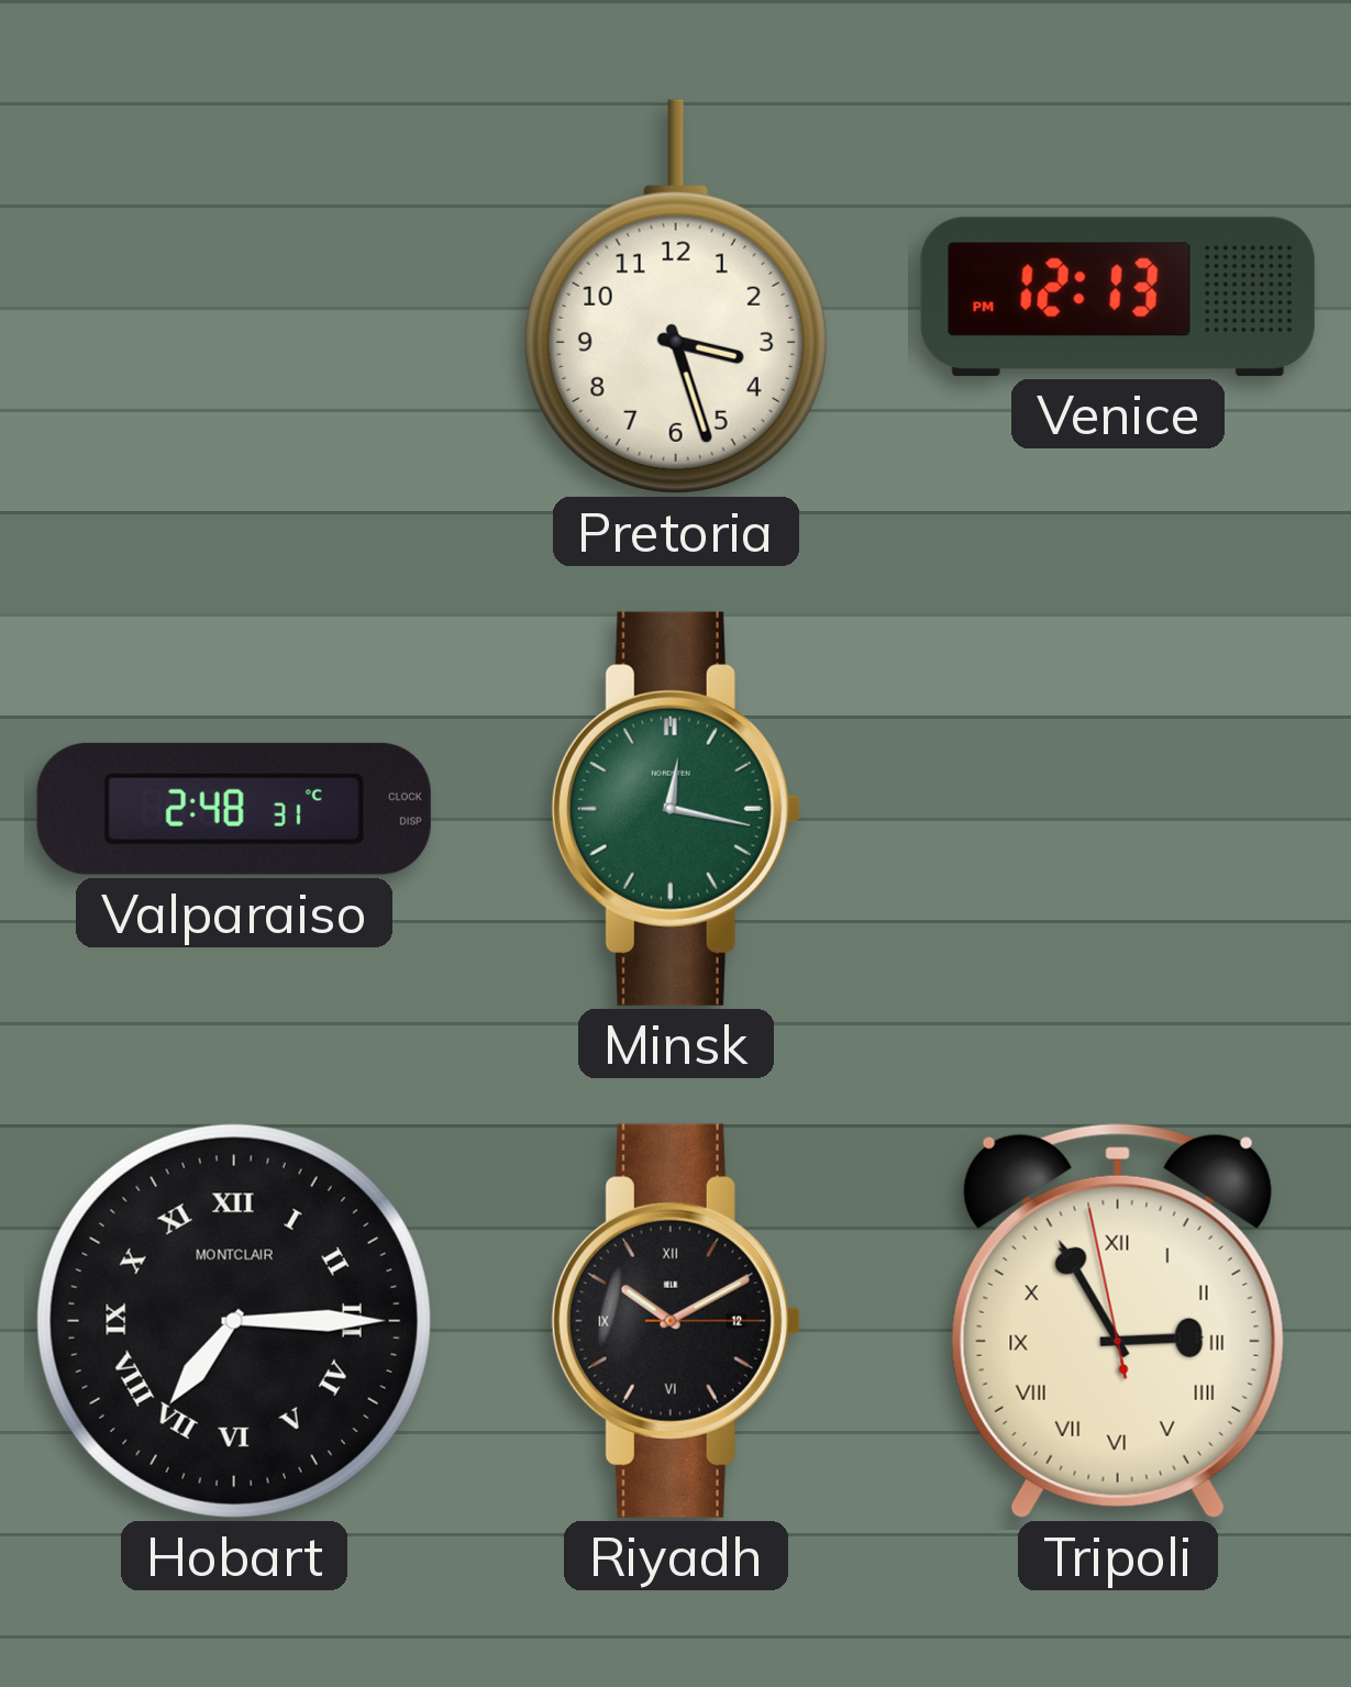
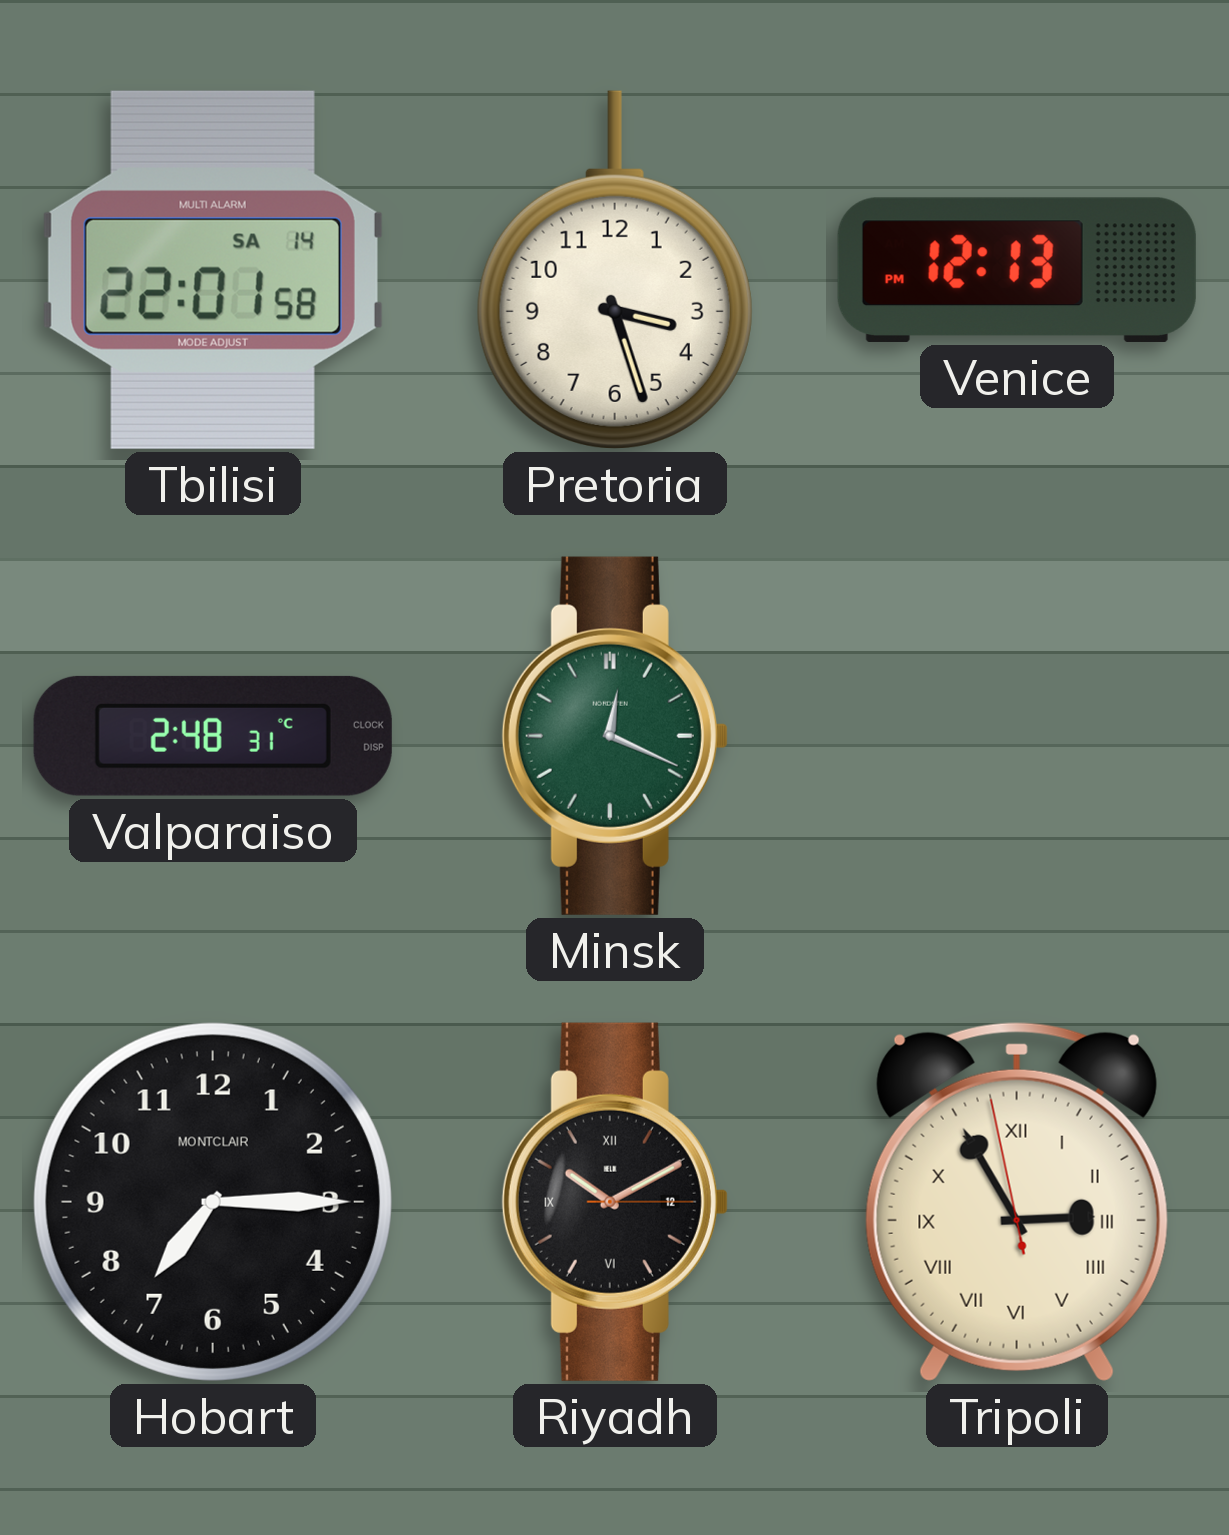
Tbilisi: none -> 22:01 (213, 270)
Minsk: 12:17 -> 12:19 (615, 736)
Hobart numerals: Roman -> Arabic (213, 1202)
